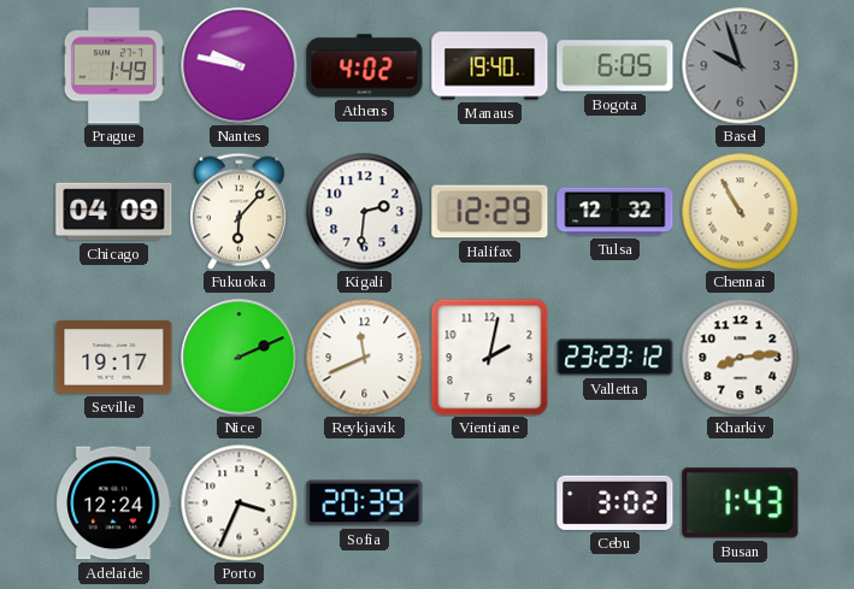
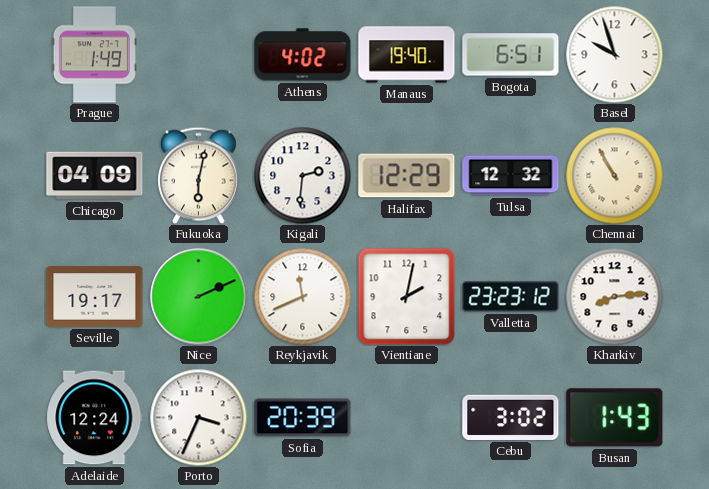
Nantes: 9:47 -> none (240, 66)
Bogota: 6:05 -> 6:51 (511, 55)
Basel dial: grey -> white (614, 54)
Fukuoka: 6:07 -> 6:02 (199, 175)
